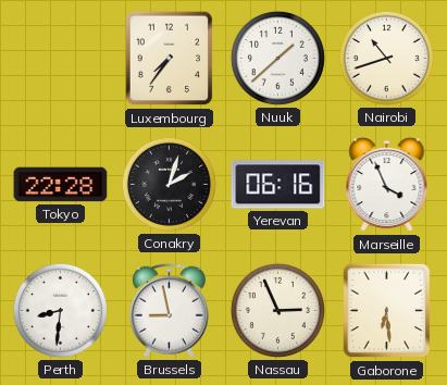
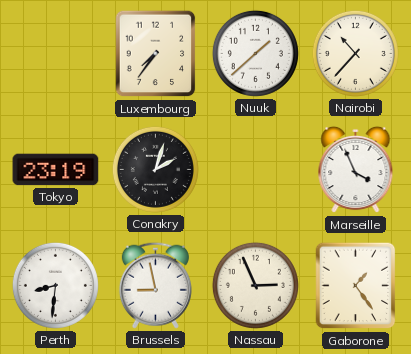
Nairobi: 10:42 -> 10:37 (355, 53)
Tokyo: 22:28 -> 23:19 (56, 170)
Yerevan: 06:16 -> none (278, 185)
Gaborone: 6:29 -> 1:24 (356, 286)
